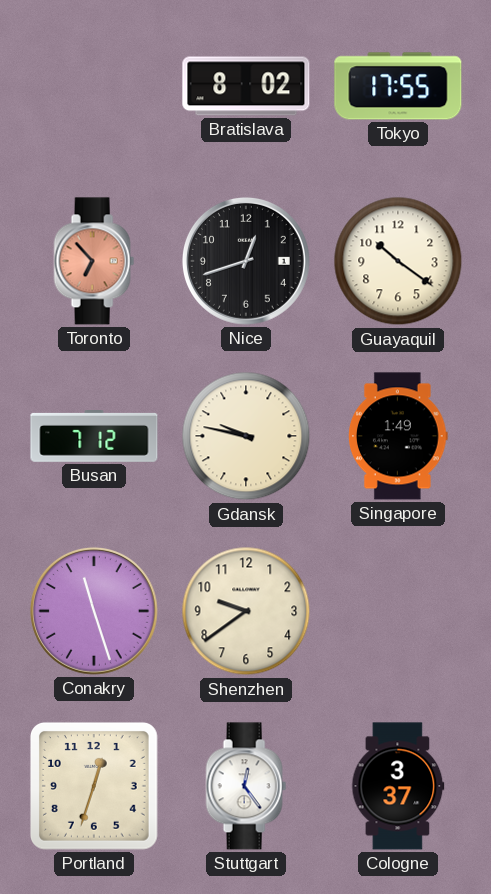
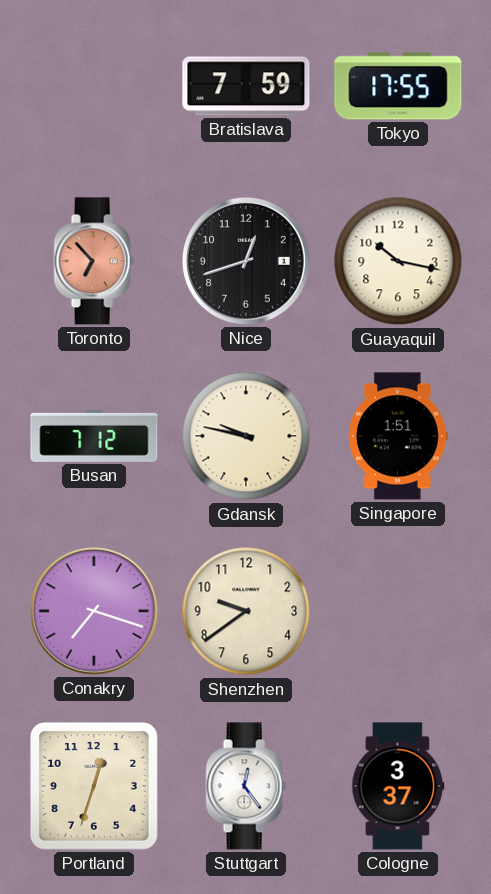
Bratislava: 8:02 -> 7:59 (246, 86)
Guayaquil: 10:21 -> 10:17 (398, 261)
Singapore: 1:49 -> 1:51 (399, 436)
Conakry: 11:27 -> 7:18 (94, 611)
